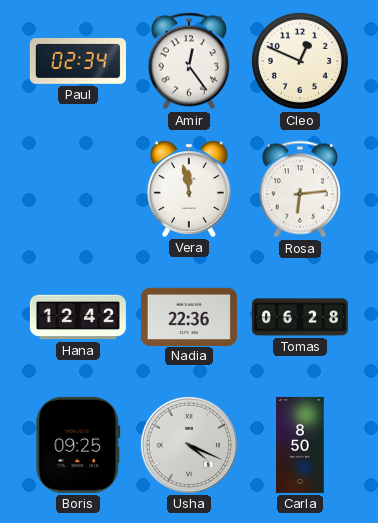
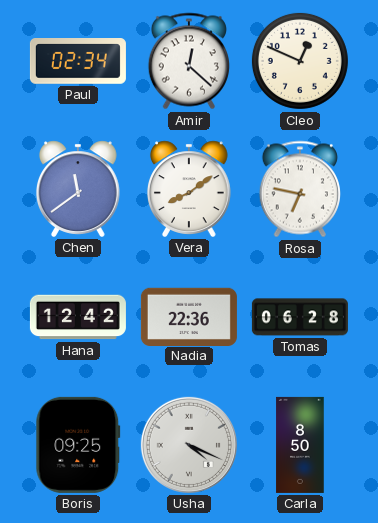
Amir: 12:24 -> 12:22 (189, 61)
Chen: none -> 11:39 (78, 189)
Vera: 11:58 -> 8:09 (189, 189)
Rosa: 6:14 -> 6:47 (300, 189)
